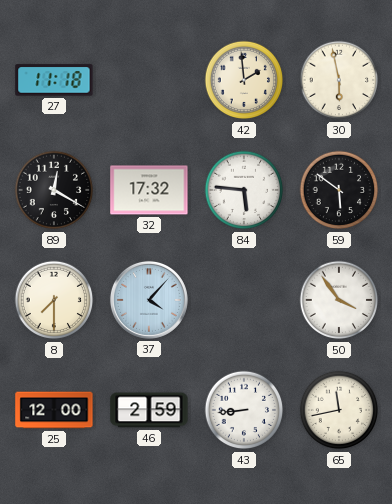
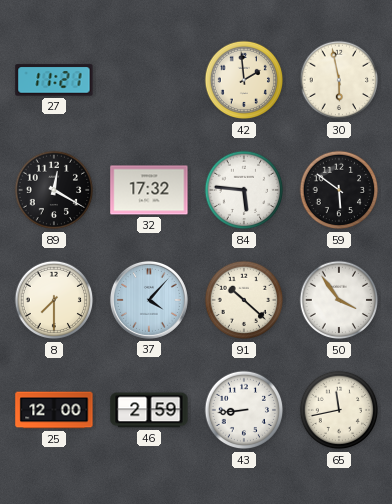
27: 11:18 -> 11:21 (54, 80)
91: none -> 10:22 (244, 300)
